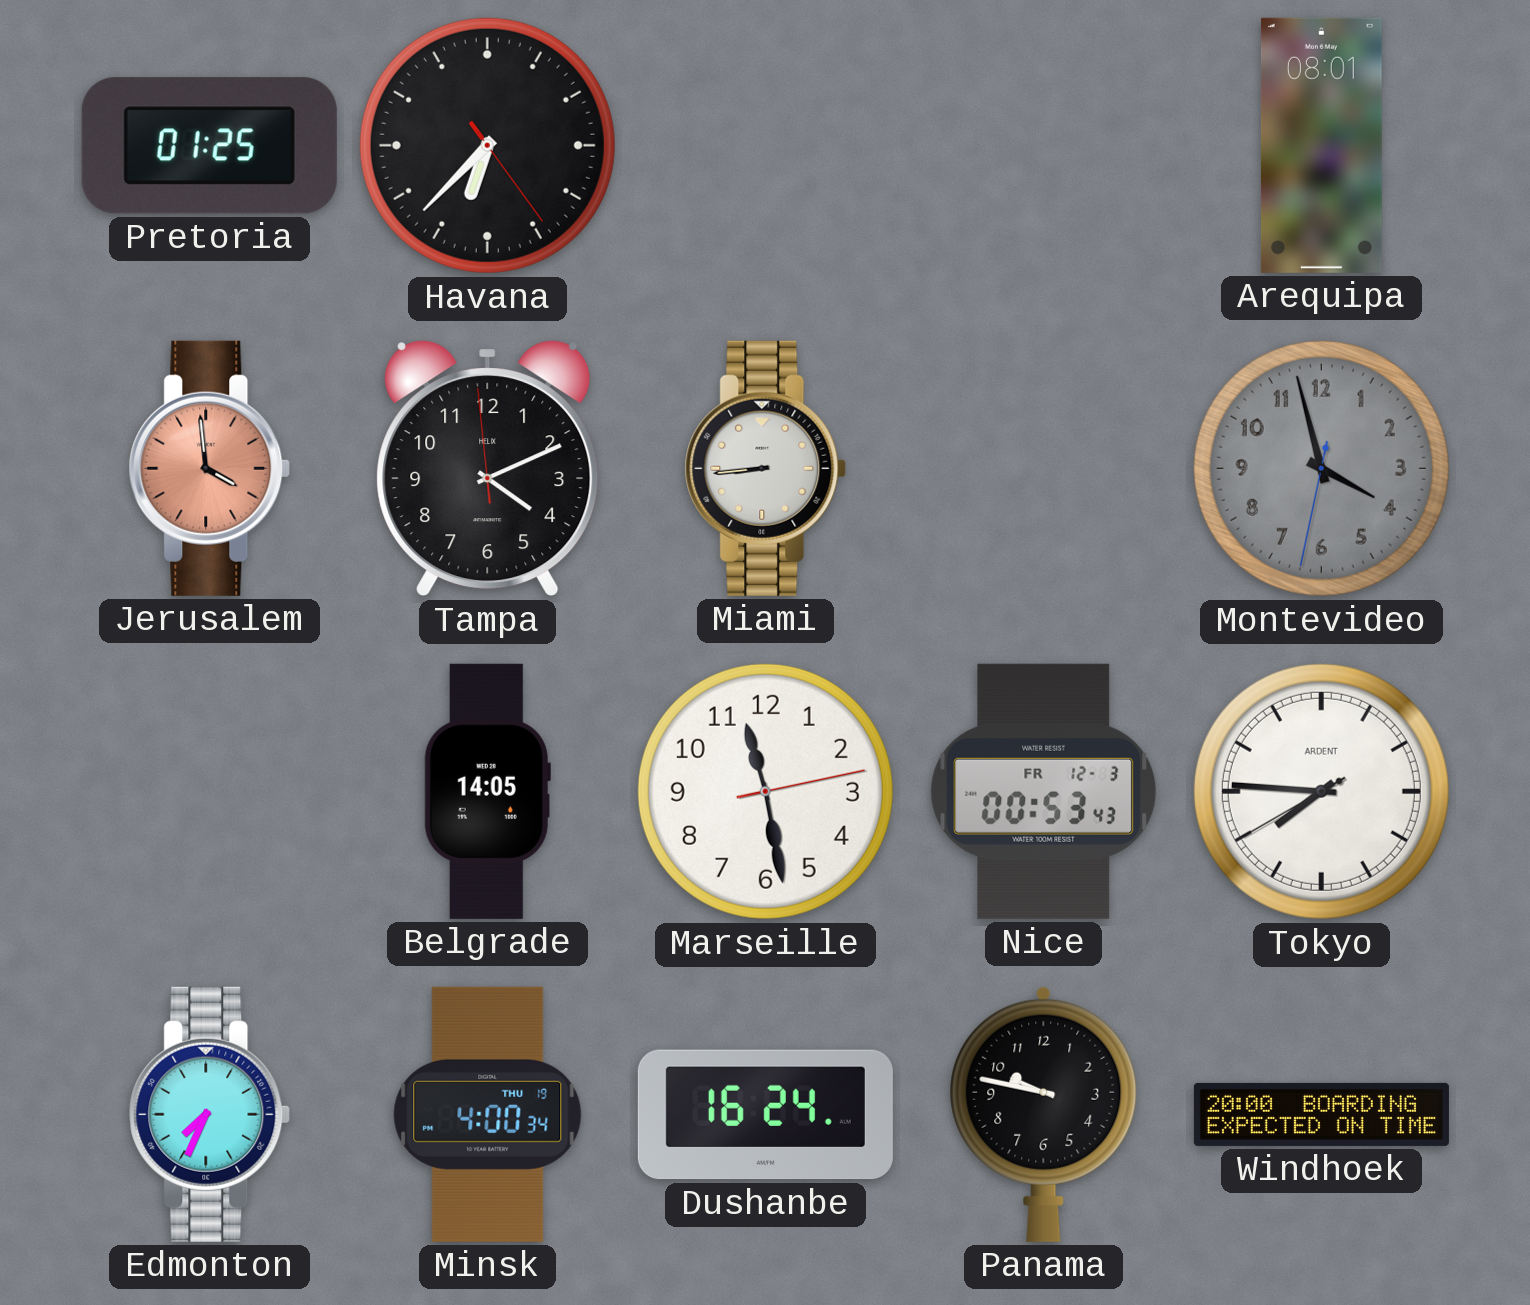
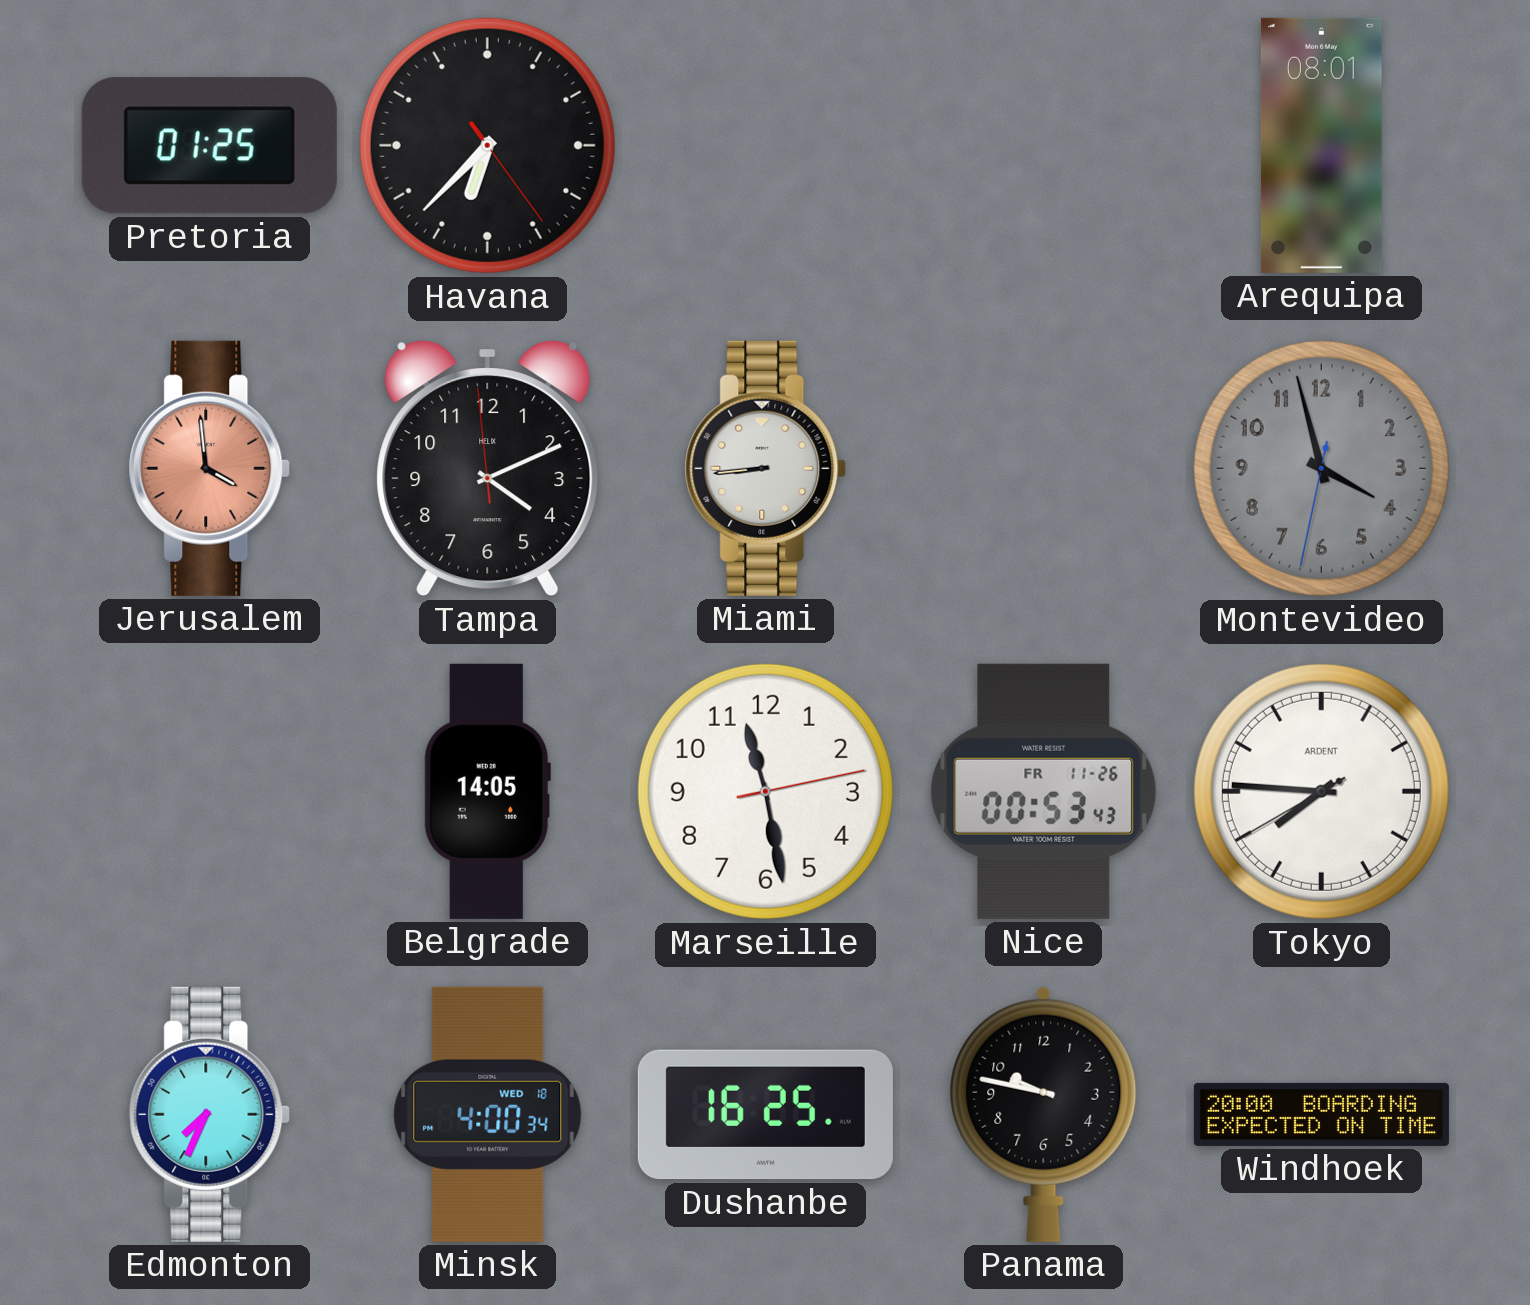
Nice date: FR 12-3 -> FR 11-26 (1044, 791)
Minsk date: THU 19 -> WED 18 (488, 1114)
Dushanbe: 16:24 -> 16:25 (765, 1115)
